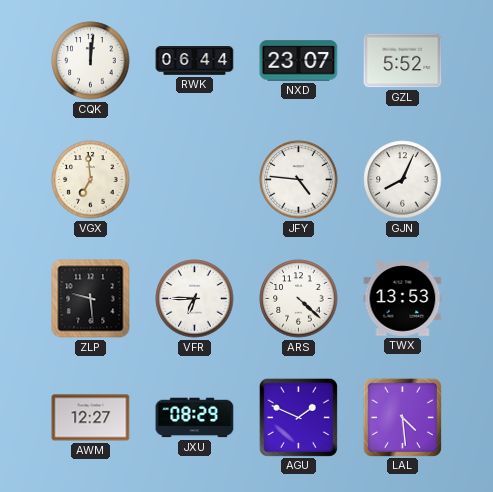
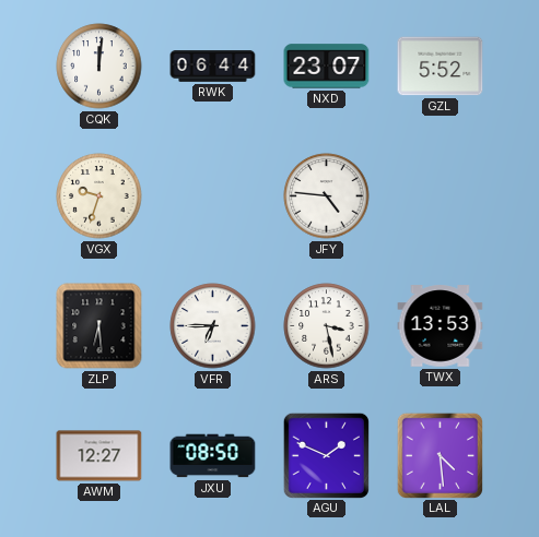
VGX: 6:59 -> 9:33 (99, 196)
GJN: 8:04 -> none (403, 180)
ZLP: 9:29 -> 6:29 (99, 326)
ARS: 4:22 -> 3:28 (327, 326)
JXU: 08:29 -> 08:50 (213, 456)
